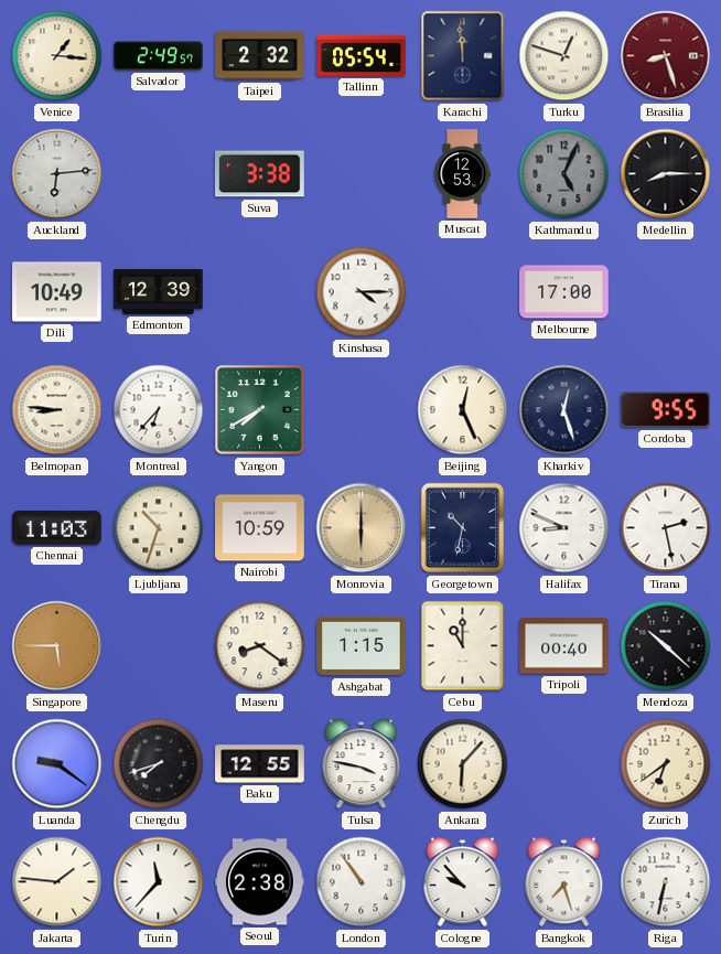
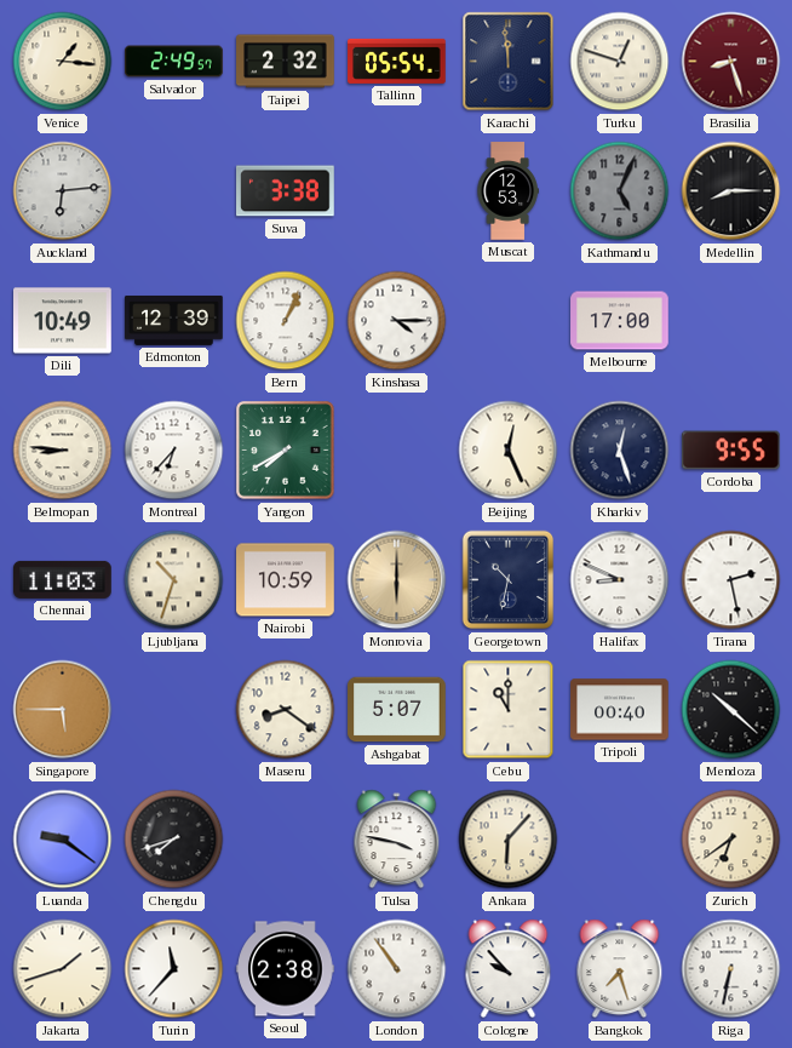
Bern: none -> 1:04 (286, 321)
Ashgabat: 1:15 -> 5:07 (397, 710)
Baku: 12:55 -> none (260, 764)
Jakarta: 1:46 -> 1:42 (63, 969)
